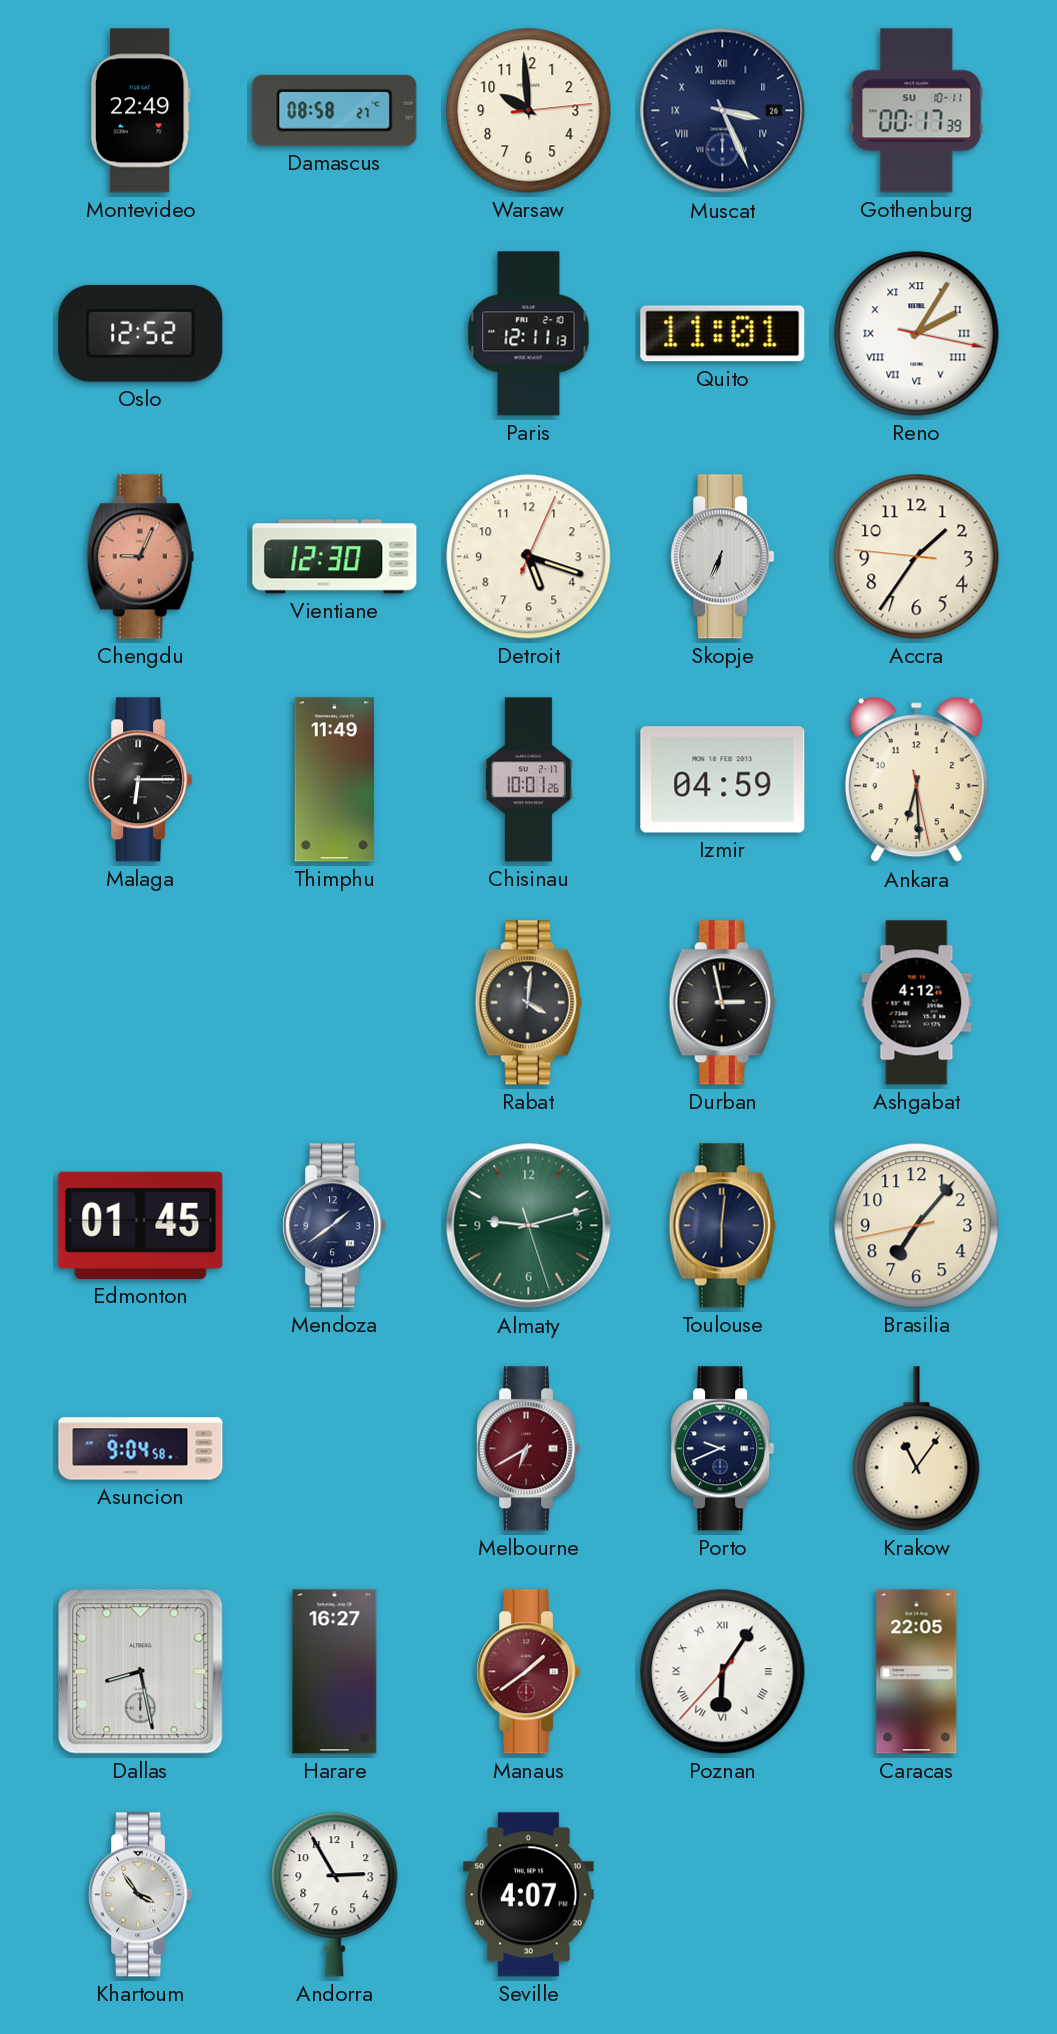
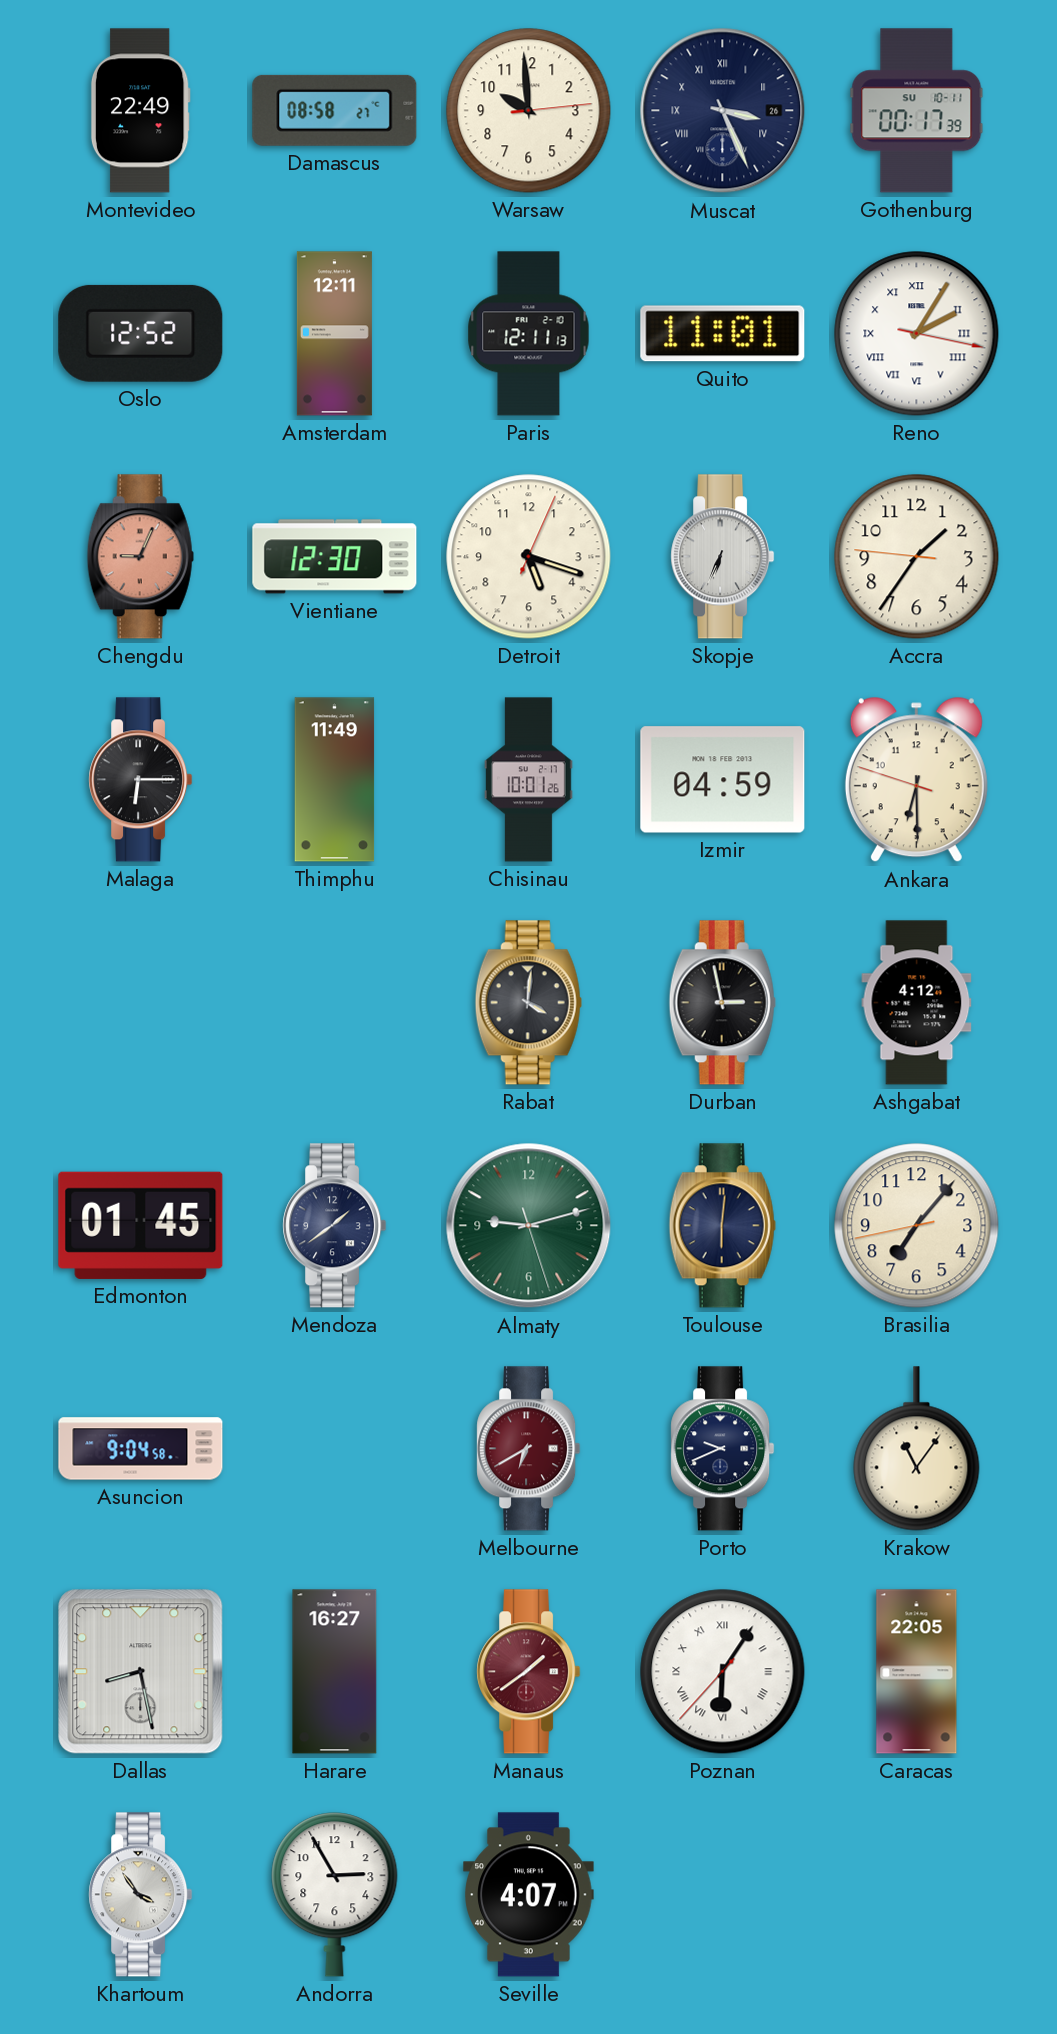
Amsterdam: none -> 12:11 (334, 334)
Ankara: 6:29:28 -> 6:29:48 (916, 780)
